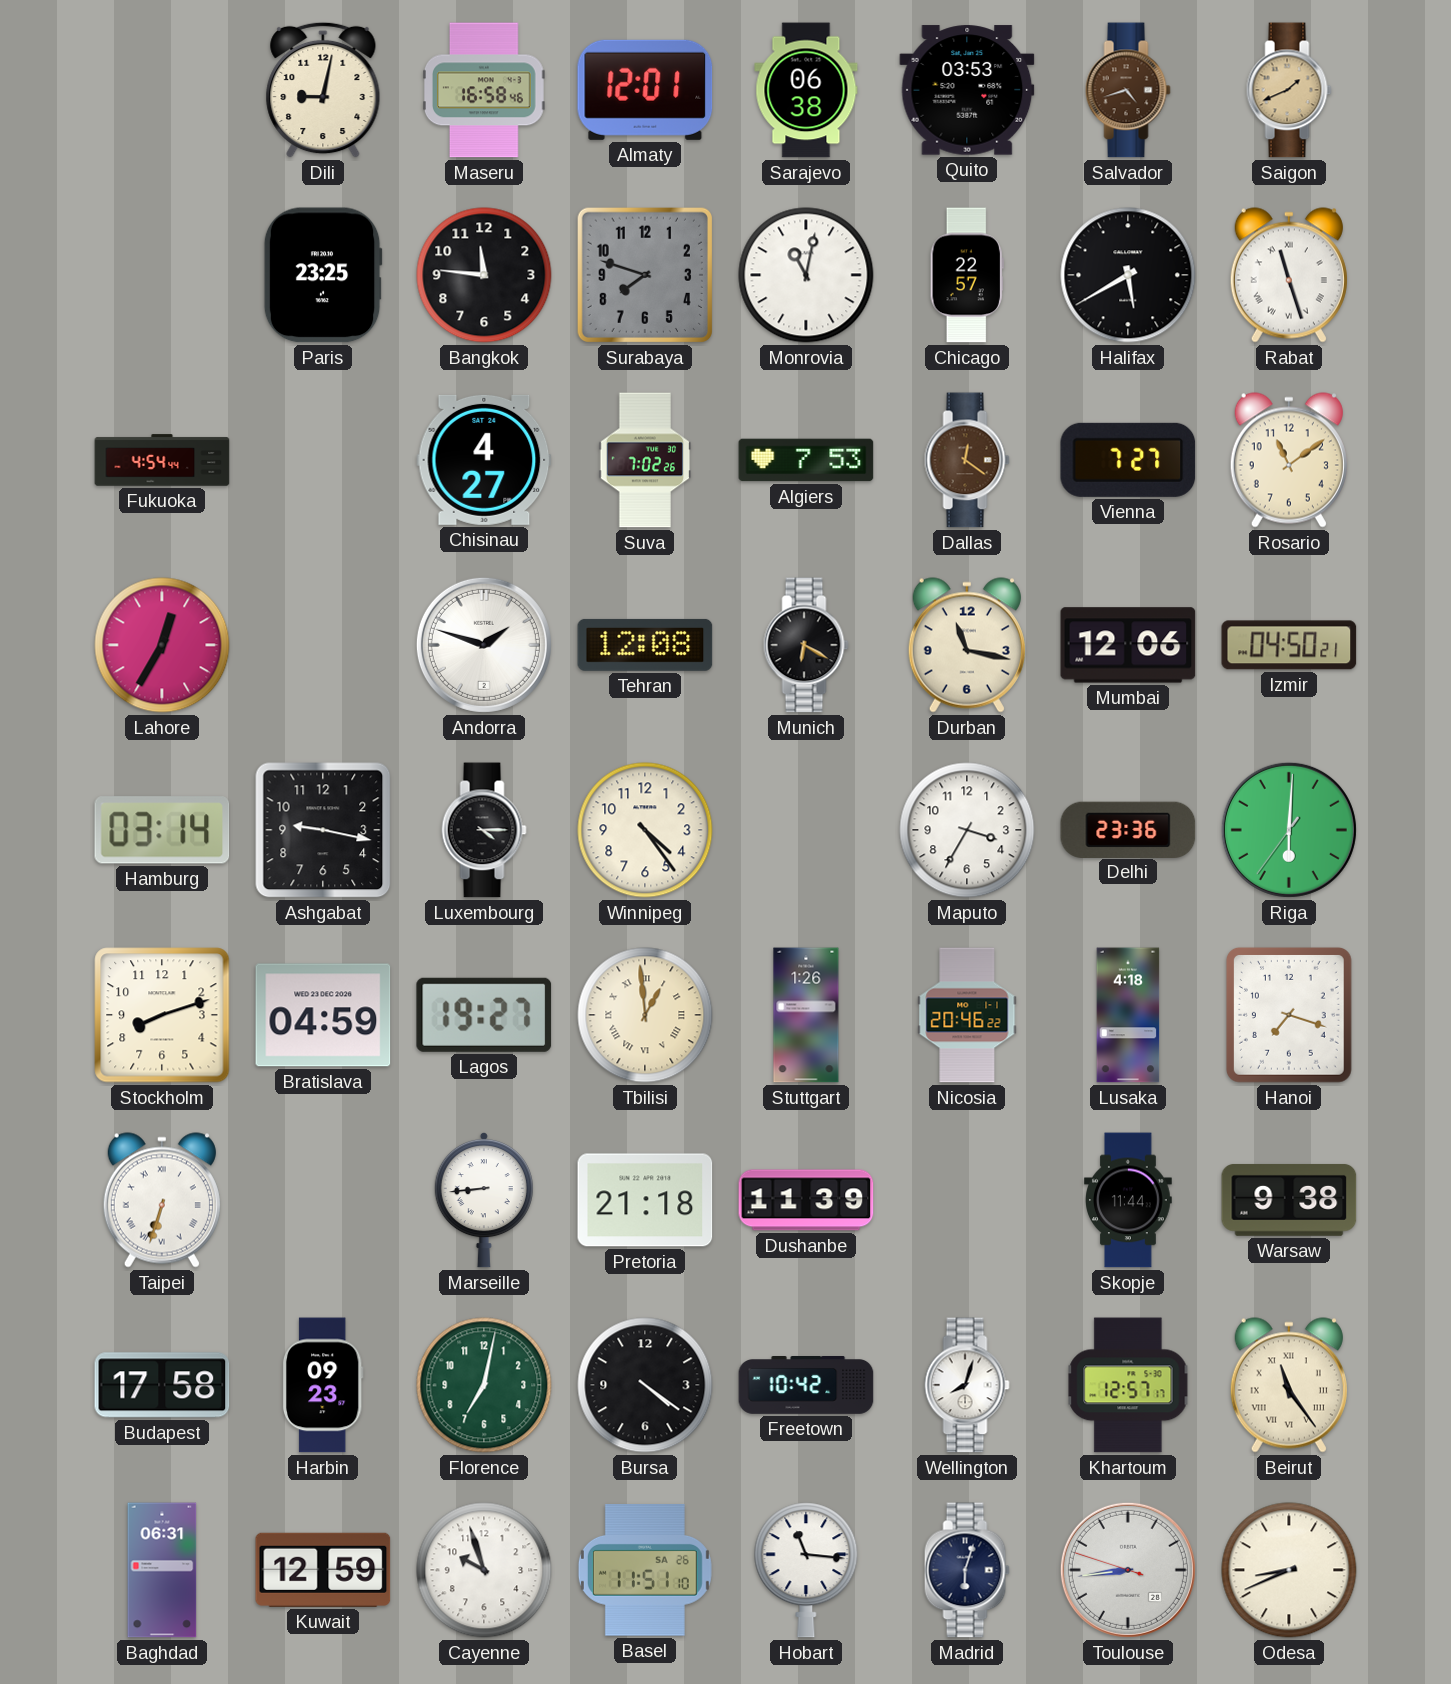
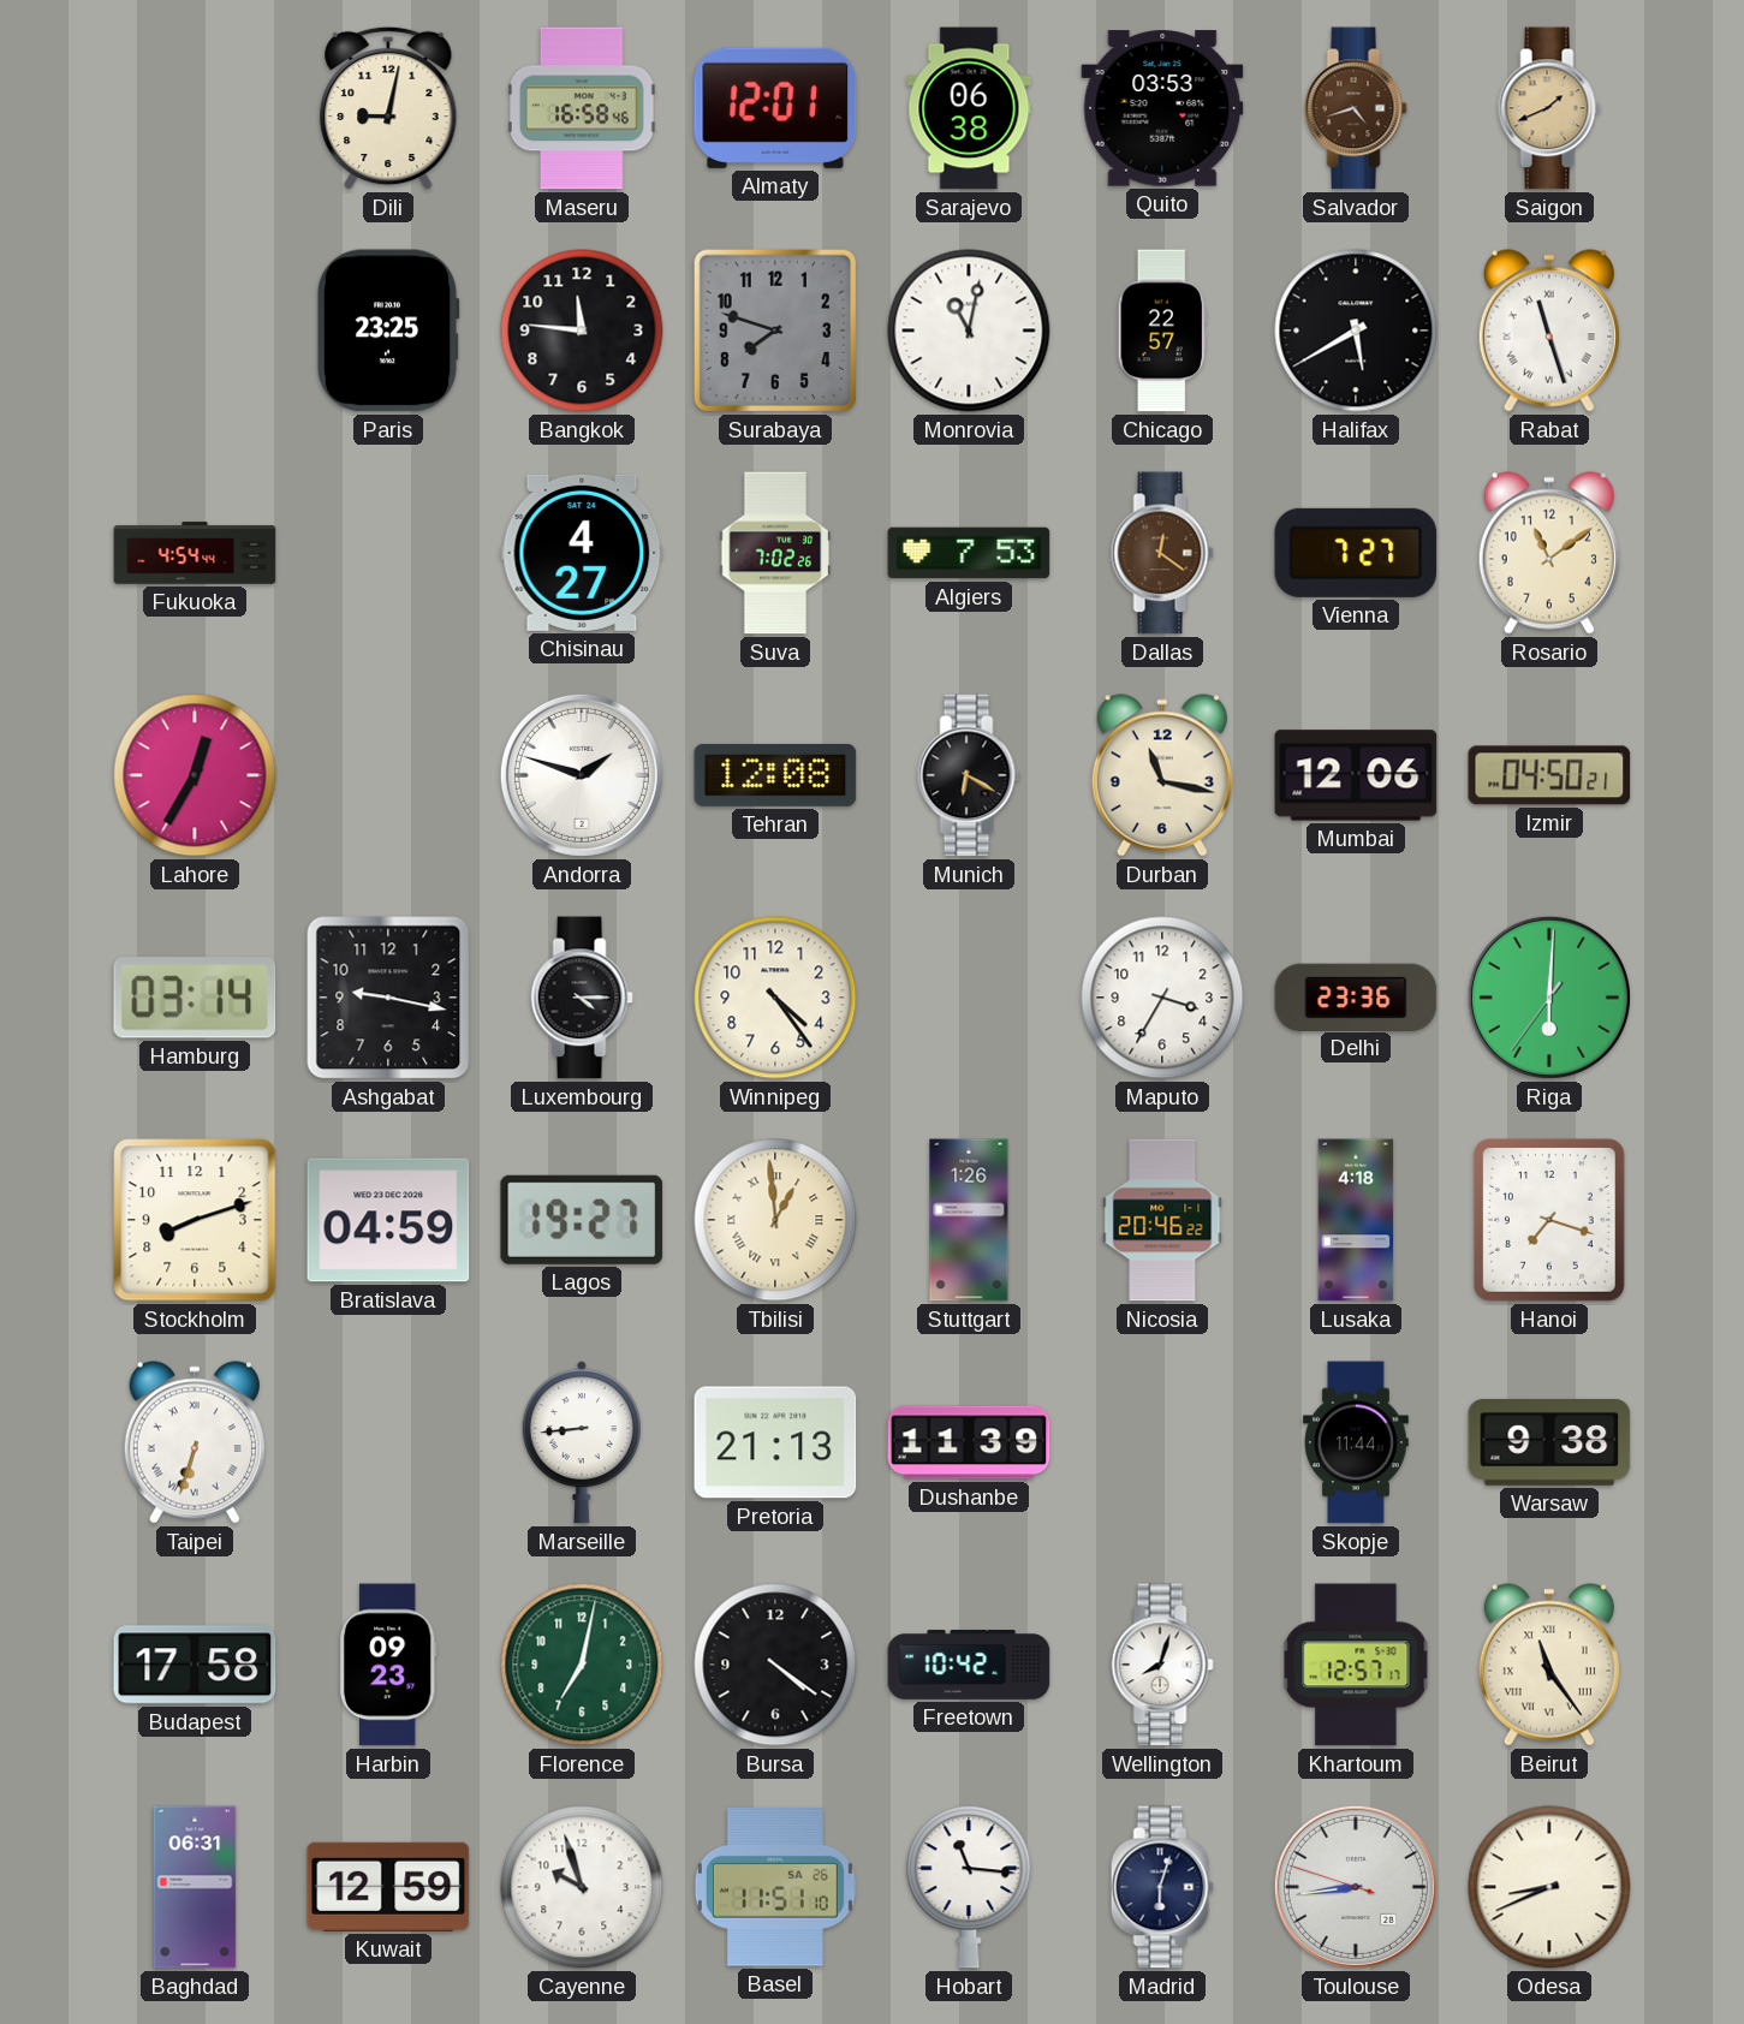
Pretoria: 21:18 -> 21:13 (775, 1442)
